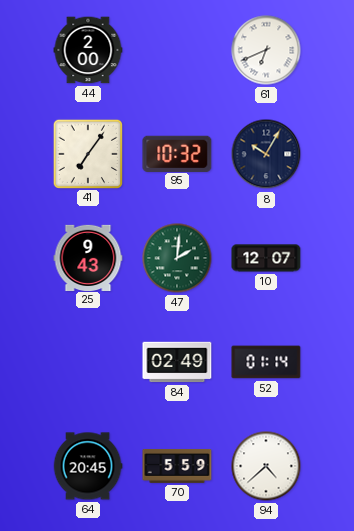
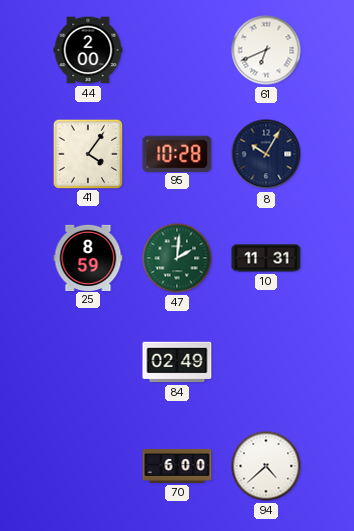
41: 7:06 -> 4:06 (87, 153)
95: 10:32 -> 10:28 (177, 153)
25: 9:43 -> 8:59 (88, 257)
10: 12:07 -> 11:31 (266, 258)
52: 01:14 -> none (266, 362)
64: 20:45 -> none (88, 466)
70: 5:59 -> 6:00 (177, 467)
